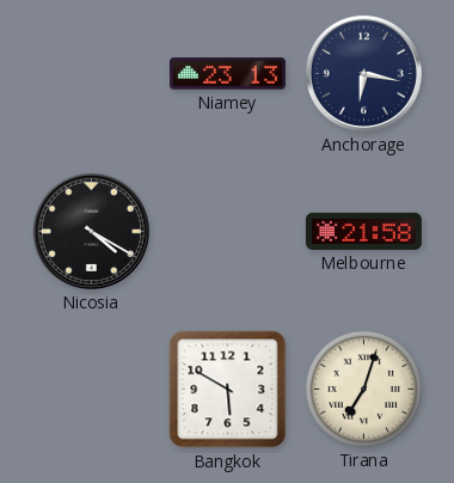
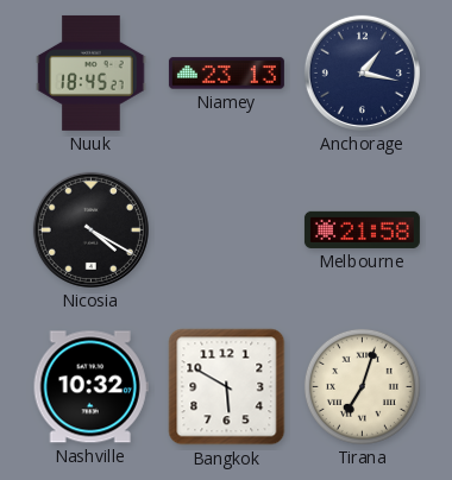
Nuuk: none -> 18:45 (92, 72)
Anchorage: 6:17 -> 1:17 (362, 72)
Nashville: none -> 10:32 (90, 387)
